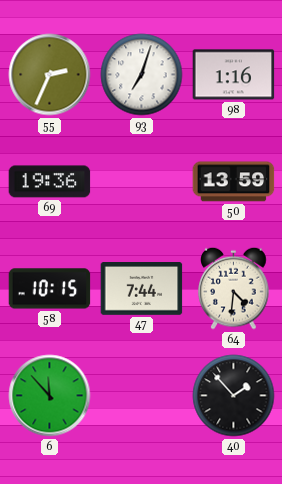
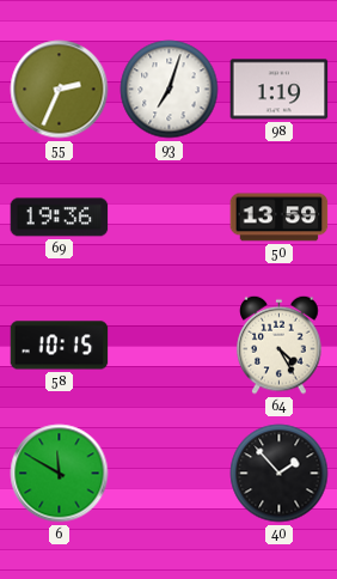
98: 1:16 -> 1:19 (280, 90)
47: 7:44 -> none (142, 289)
64: 4:31 -> 4:25 (280, 345)
6: 11:53 -> 11:50 (60, 474)
